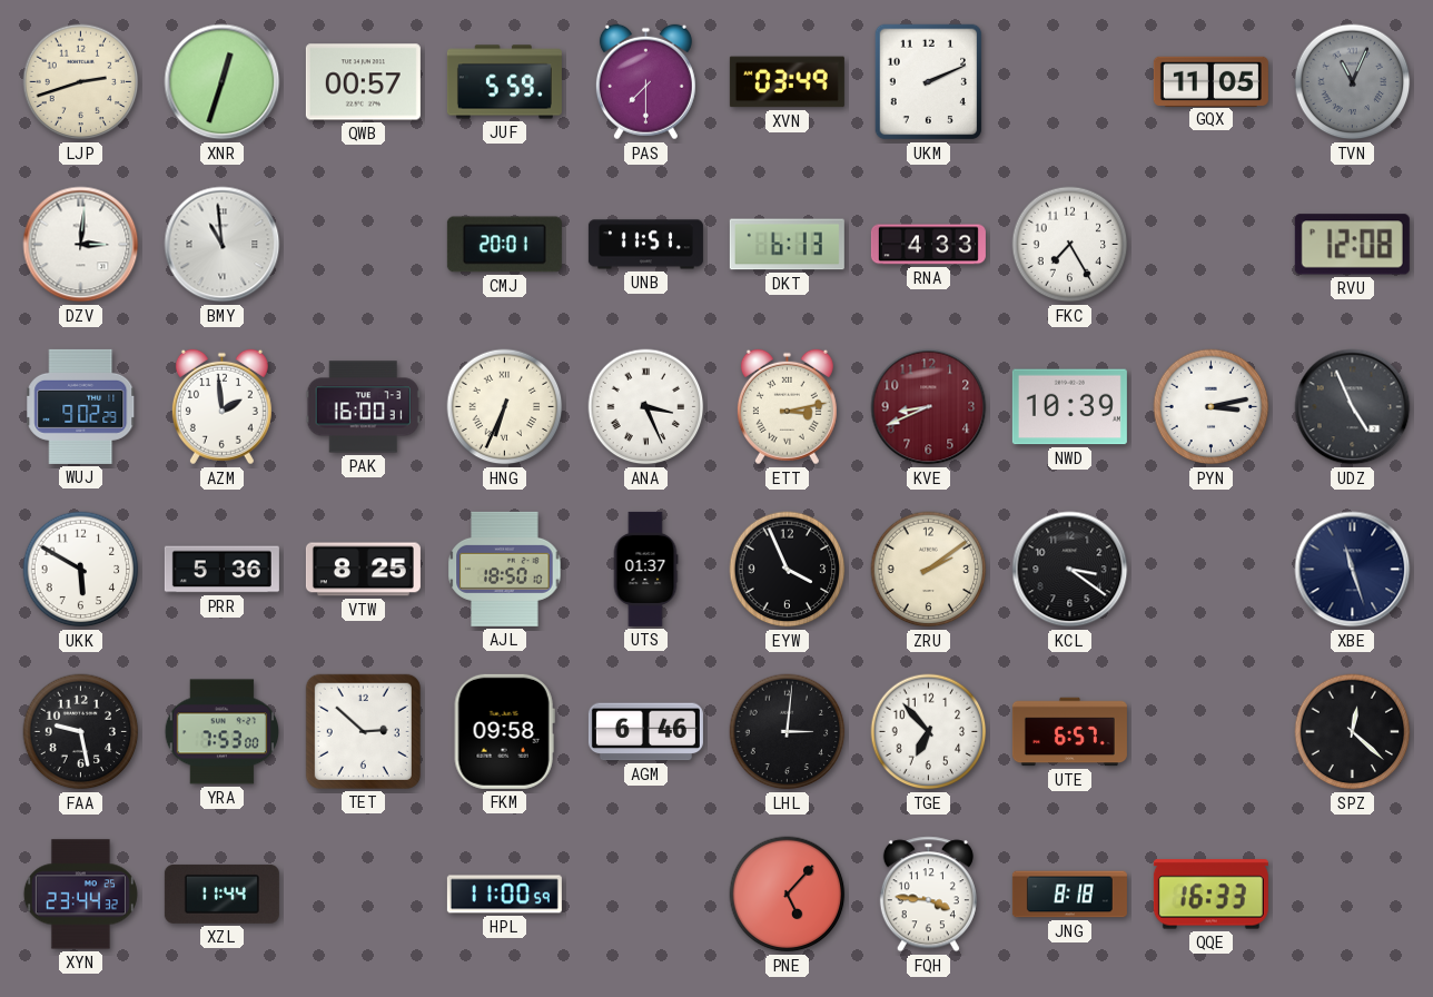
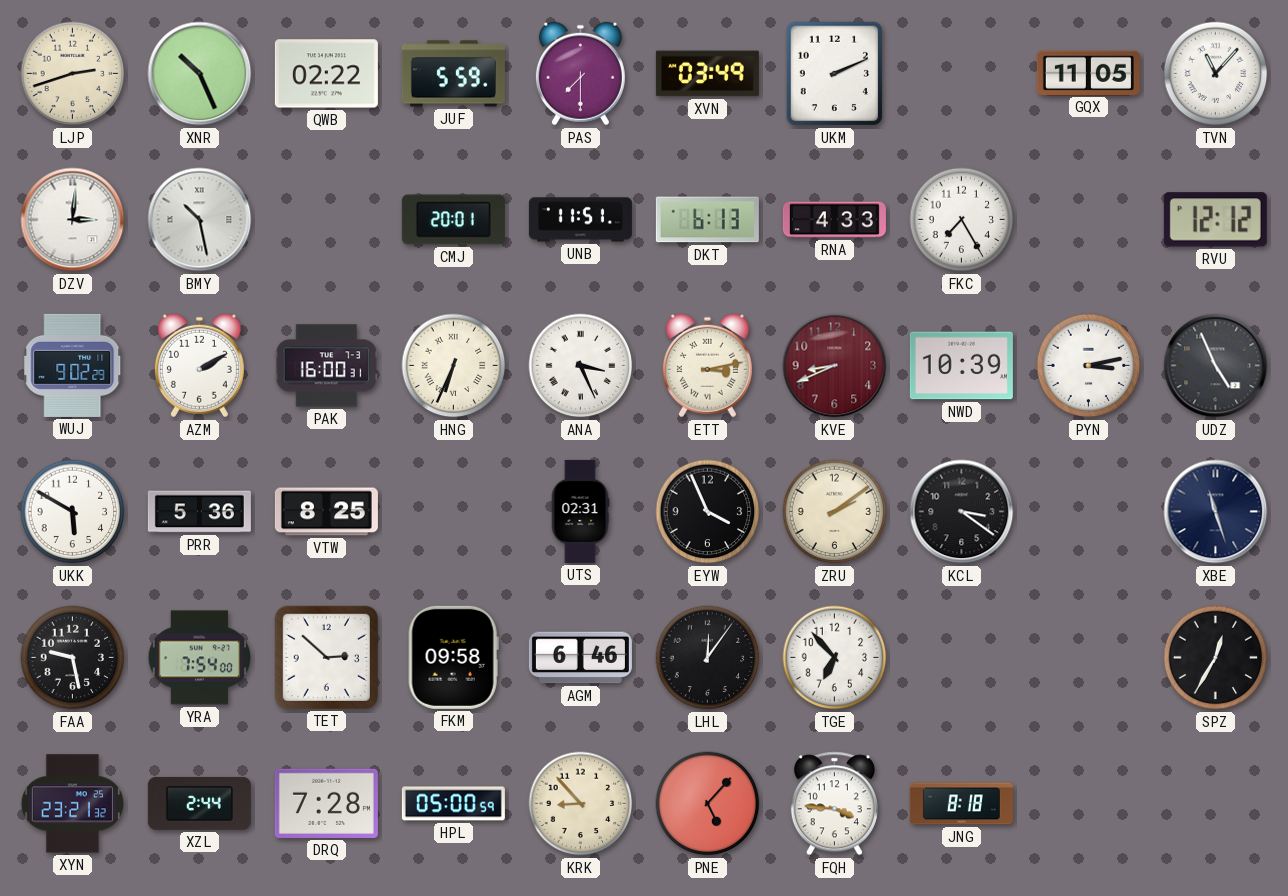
XNR: 12:33 -> 10:26 (200, 74)
QWB: 00:57 -> 02:22 (326, 74)
TVN: 11:04 -> 11:07 (1216, 74)
TVN dial: grey -> white (1216, 74)
BMY: 10:59 -> 10:28 (200, 220)
RVU: 12:08 -> 12:12 (1215, 220)
AZM: 1:59 -> 2:10 (199, 366)
AJL: 18:50 -> none (505, 569)
UTS: 01:37 -> 02:31 (580, 511)
YRA: 7:53 -> 7:54 (200, 658)
LHL: 3:01 -> 12:06 (708, 658)
UTE: 6:57 -> none (1069, 732)
SPZ: 12:22 -> 12:35 (1216, 658)
XYN: 23:44 -> 23:21 (72, 804)
XZL: 11:44 -> 2:44 (199, 803)
DRQ: none -> 7:28 (326, 803)
HPL: 11:00 -> 05:00 (453, 804)
KRK: none -> 8:53 (581, 804)
QQE: 16:33 -> none (1210, 895)
